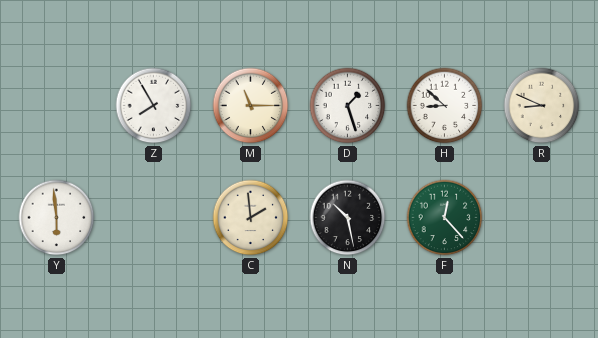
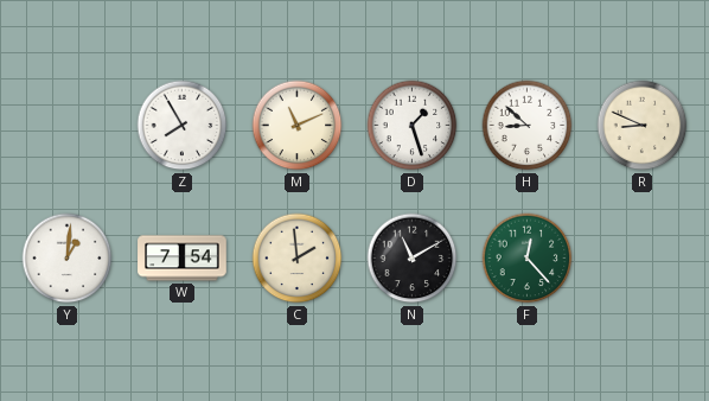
M: 11:15 -> 11:11 (298, 126)
Y: 5:59 -> 1:01 (68, 259)
W: none -> 7:54 (183, 259)
N: 10:28 -> 11:10 (413, 259)
